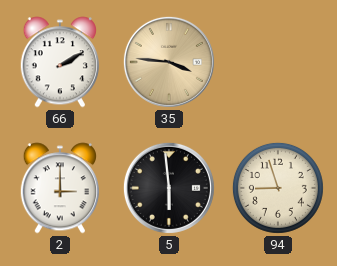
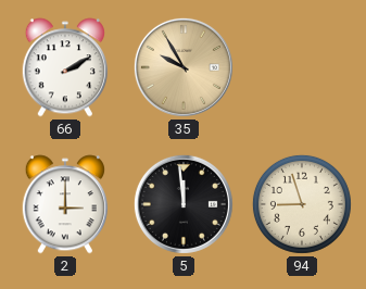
35: 3:46 -> 9:55 (184, 67)
5: 5:59 -> 11:59 (184, 204)
